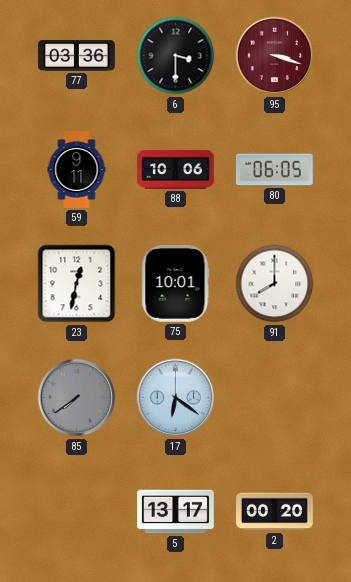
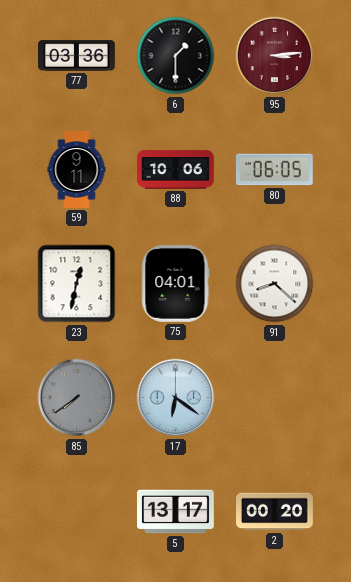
6: 3:30 -> 1:30 (176, 56)
95: 3:18 -> 3:14 (275, 56)
75: 10:01 -> 04:01 (176, 284)
91: 8:00 -> 8:22 (275, 284)
